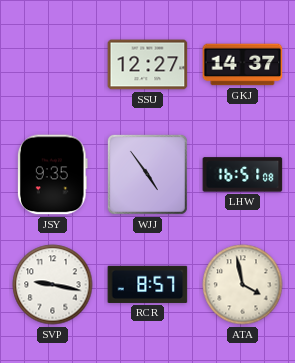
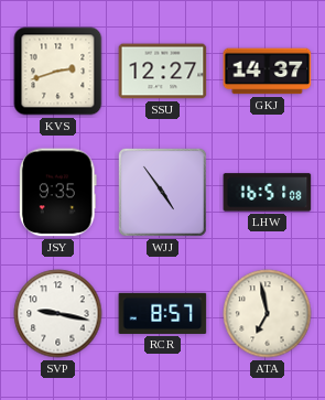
KVS: none -> 2:42 (58, 72)
ATA: 3:58 -> 6:58 (268, 314)
